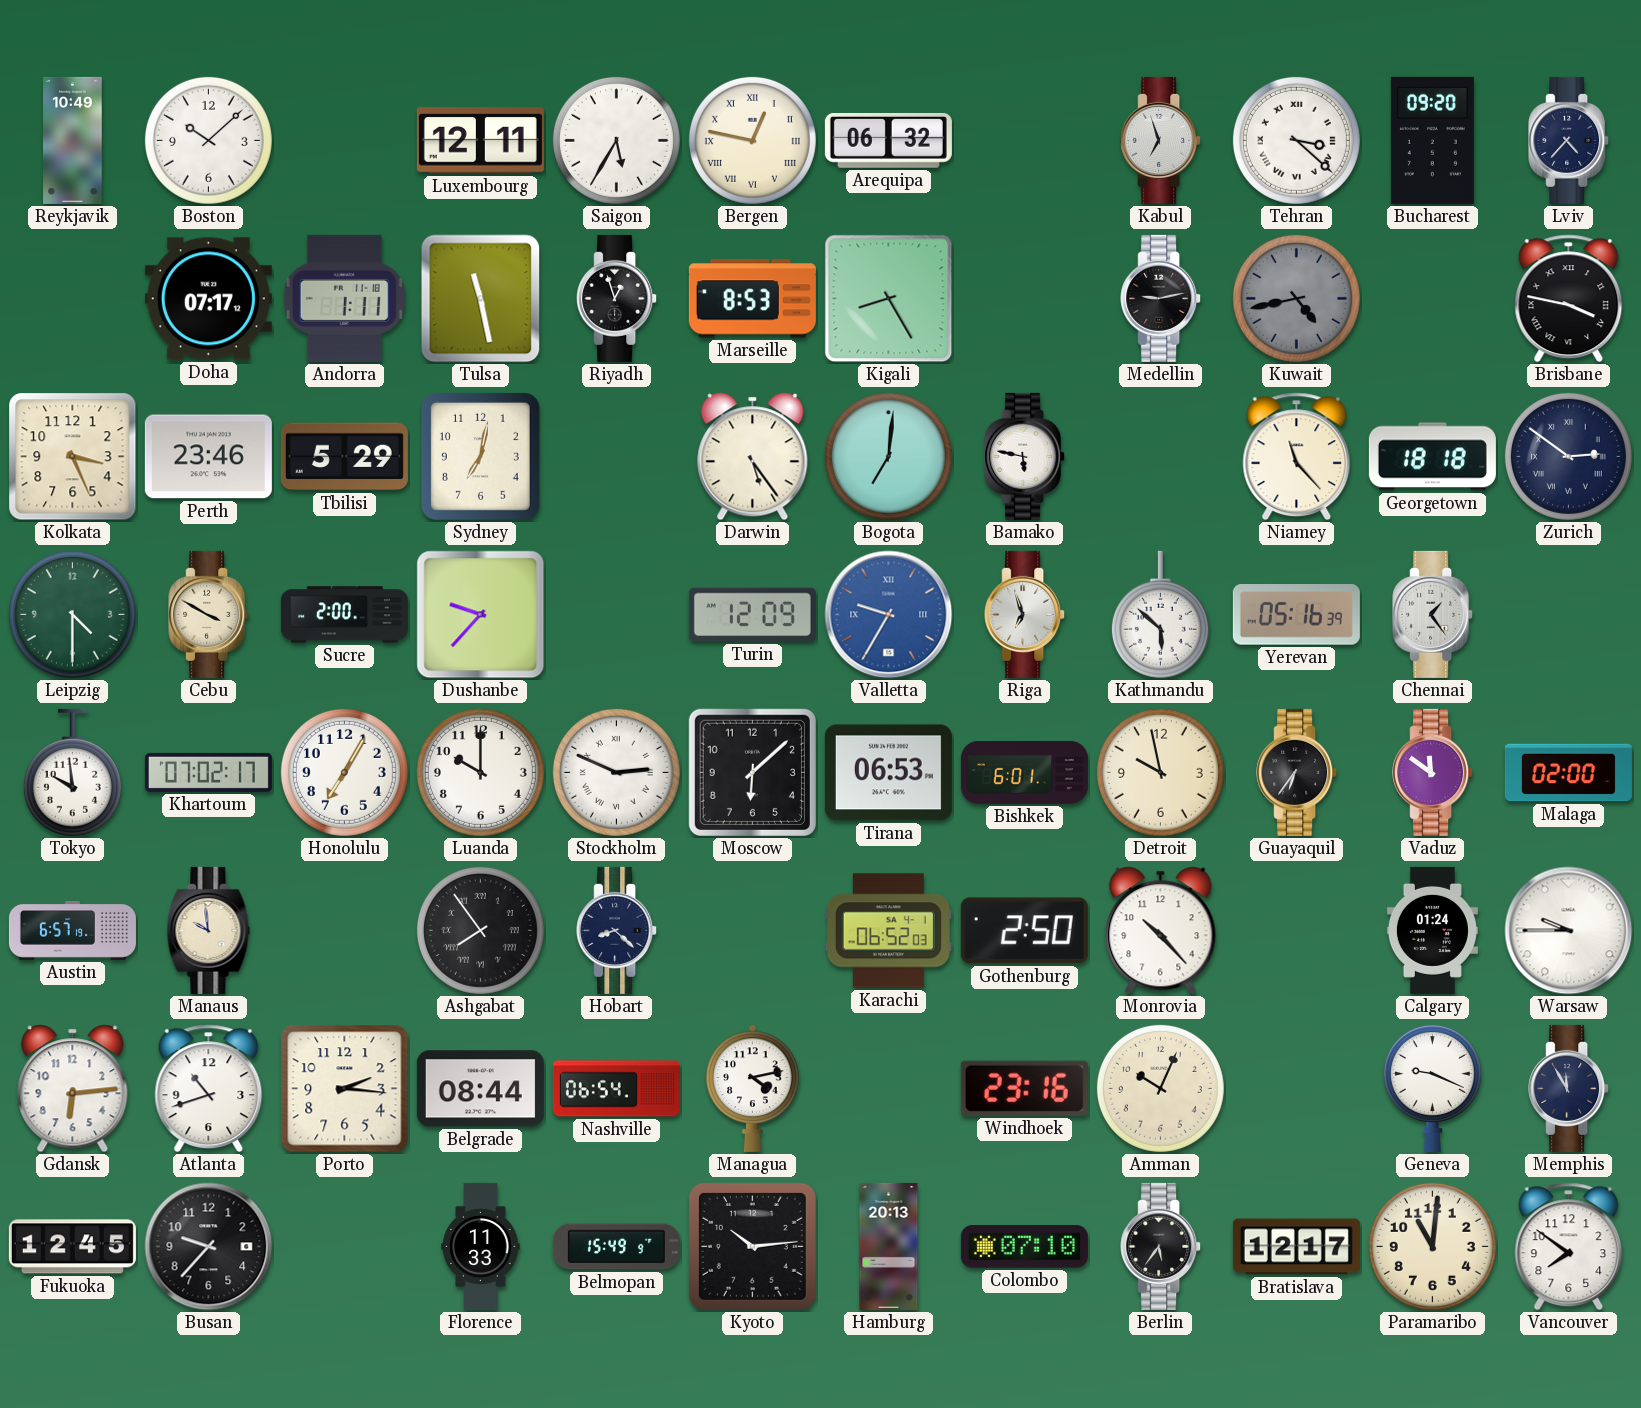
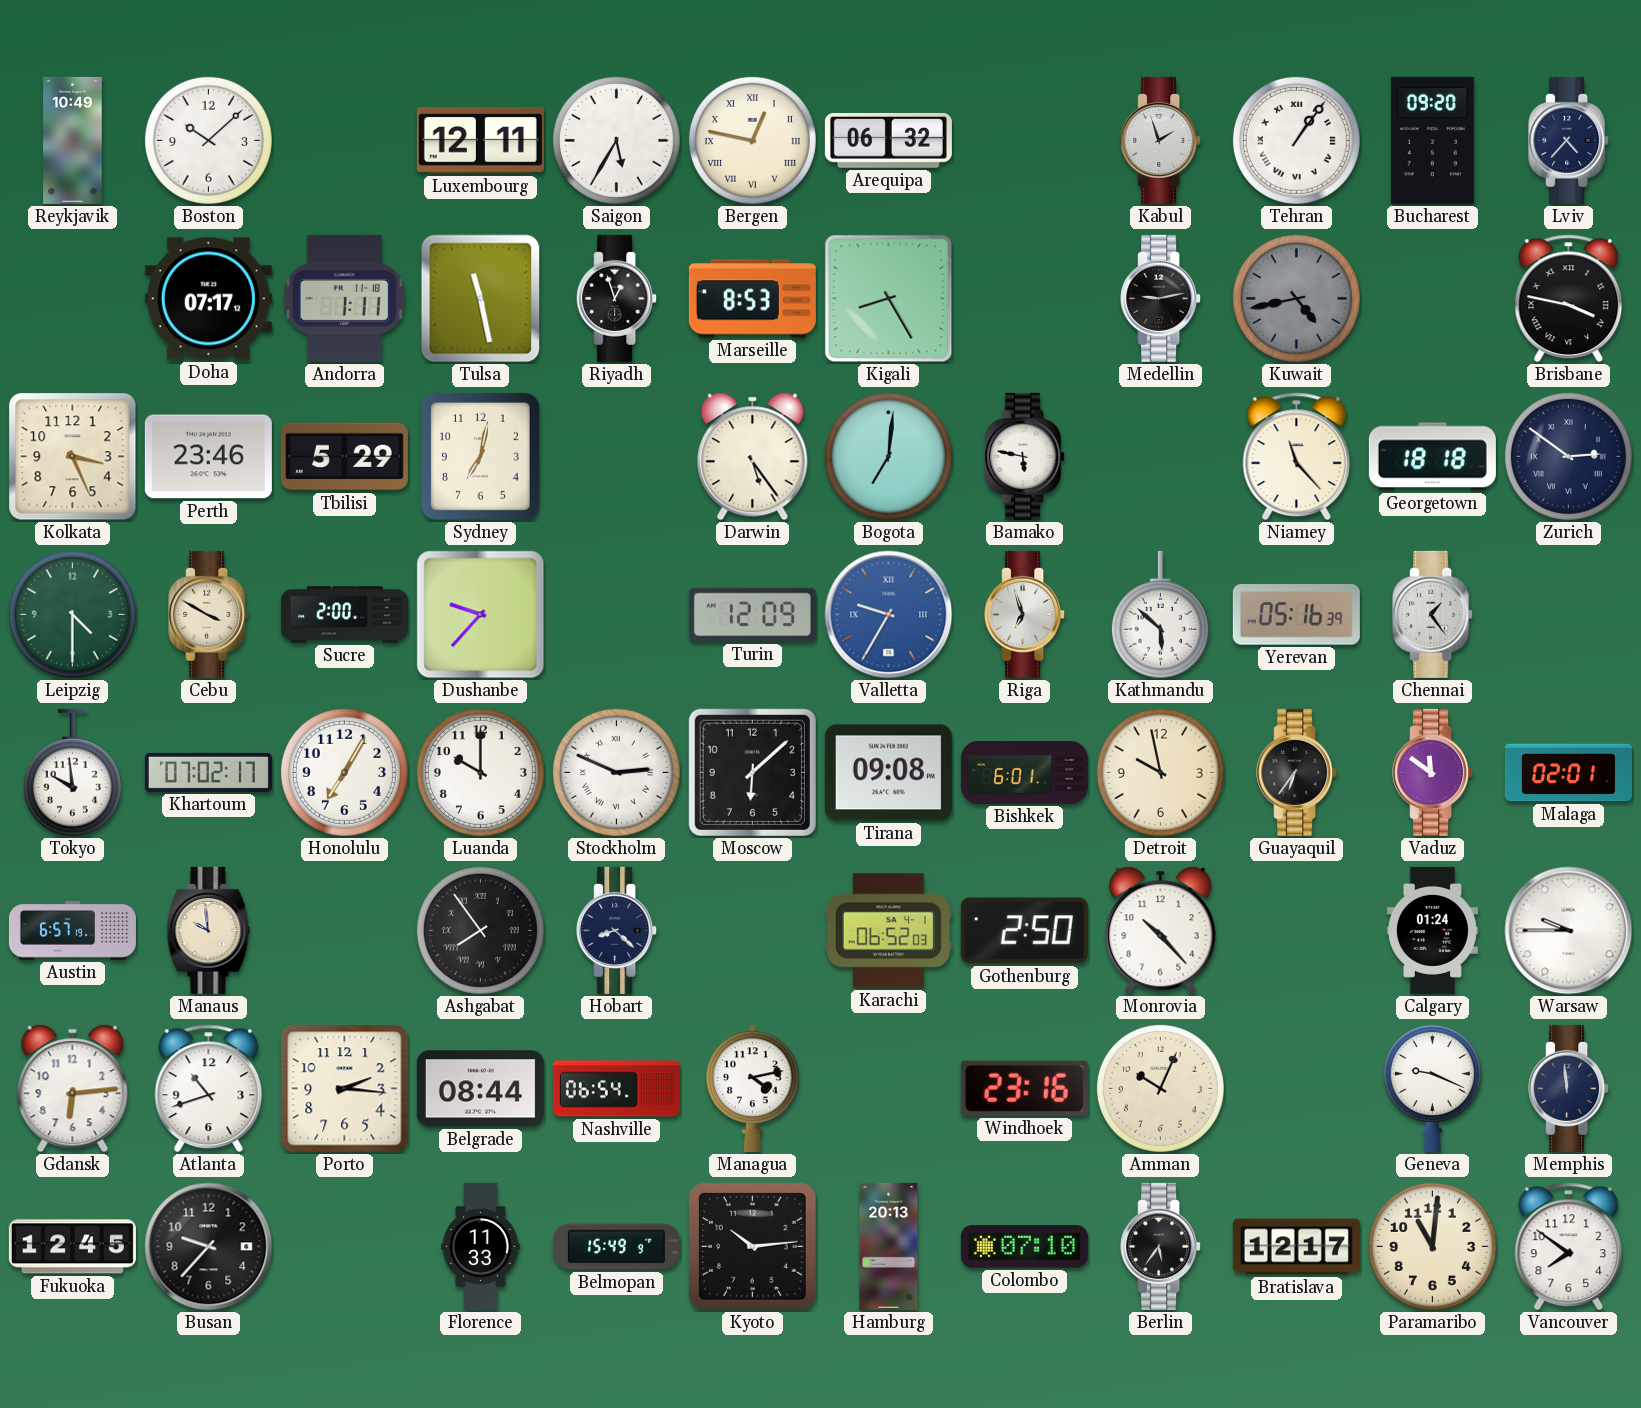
Kabul: 6:57 -> 1:57 (1161, 140)
Tehran: 3:22 -> 1:06 (1296, 140)
Tirana: 06:53 -> 09:08 (888, 773)
Malaga: 02:00 -> 02:01 (1568, 773)
Memphis: 11:55 -> 11:59 (1569, 1088)
